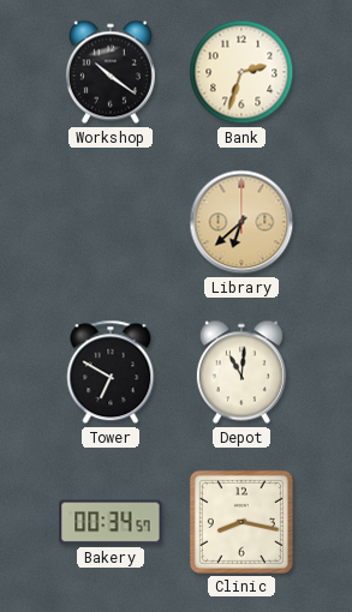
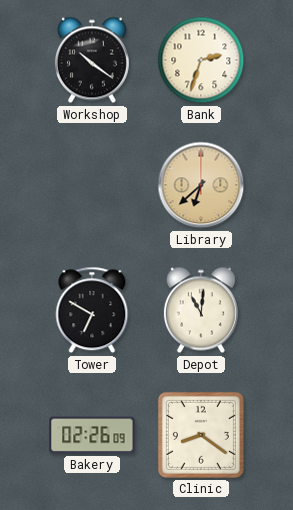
Bakery: 00:34 -> 02:26 (92, 435)
Clinic: 8:17 -> 8:21 (201, 435)
